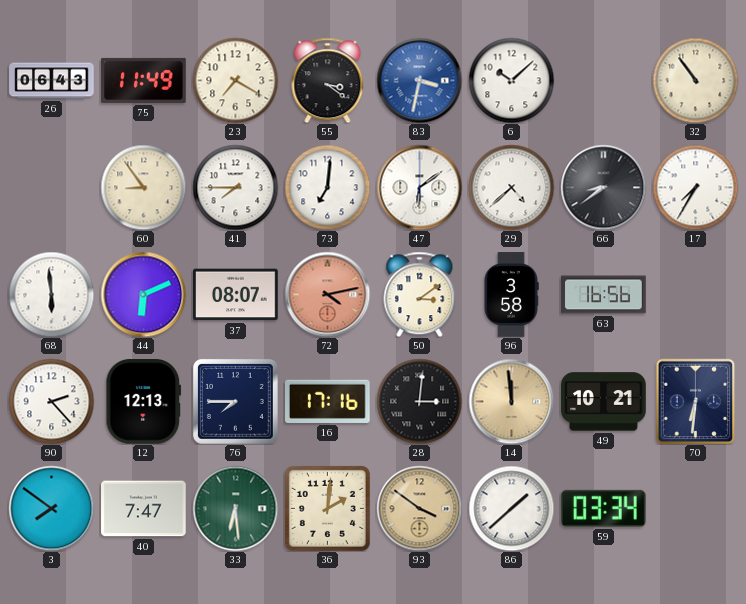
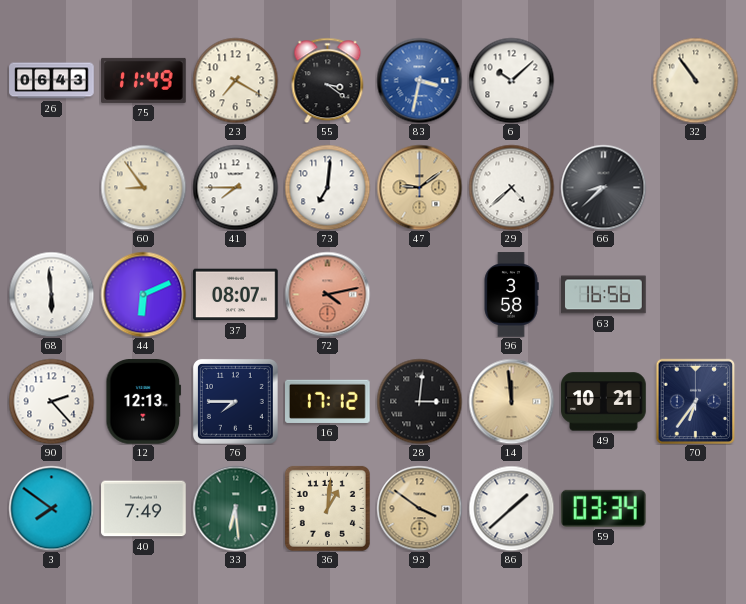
47: 6:09 -> 9:09 (419, 187)
47 dial: white -> champagne (419, 187)
66: 8:39 -> 8:38 (603, 187)
17: 7:35 -> none (695, 187)
50: 3:09 -> none (420, 294)
16: 17:16 -> 17:12 (328, 401)
70: 6:31 -> 6:36 (696, 401)
40: 7:47 -> 7:49 (144, 509)
36: 2:01 -> 1:01 (327, 508)
